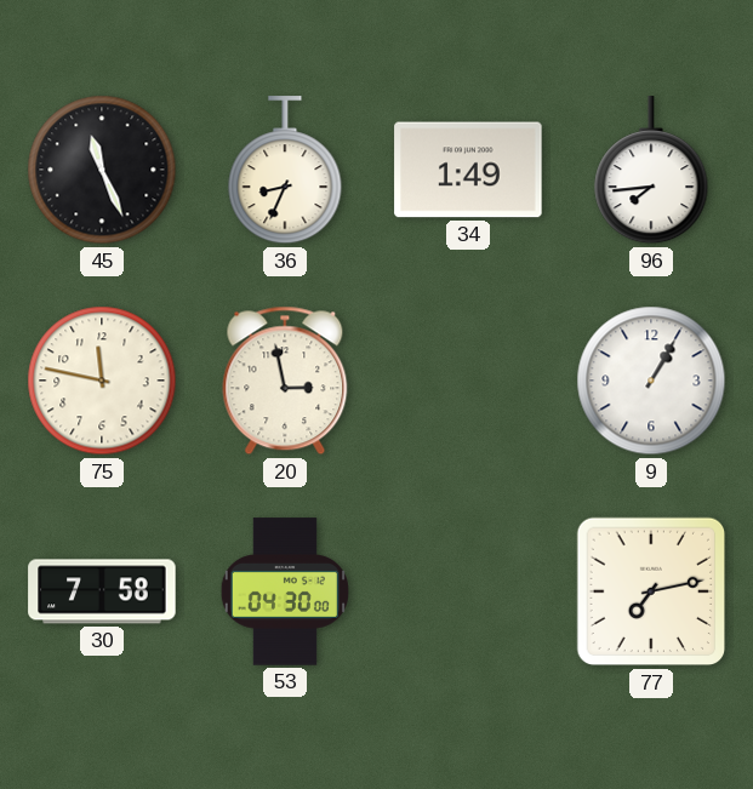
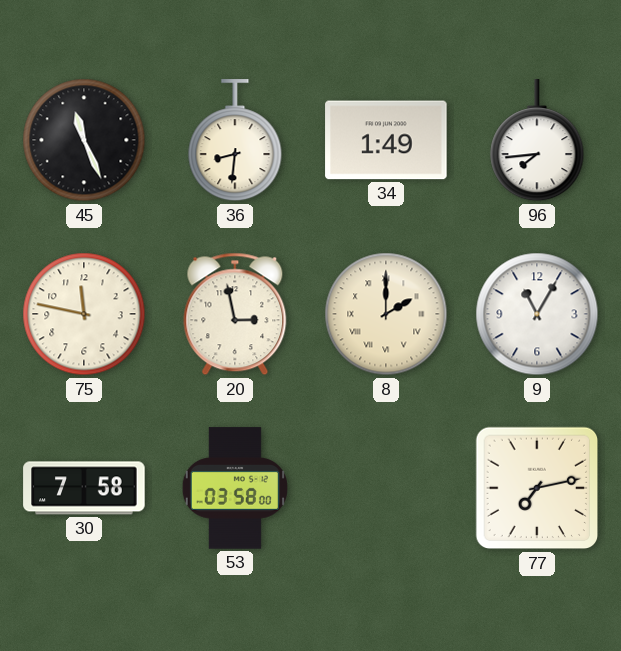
36: 8:34 -> 8:31 (235, 141)
8: none -> 2:00 (386, 314)
9: 1:05 -> 11:05 (537, 314)
53: 04:30 -> 03:58 (235, 488)
